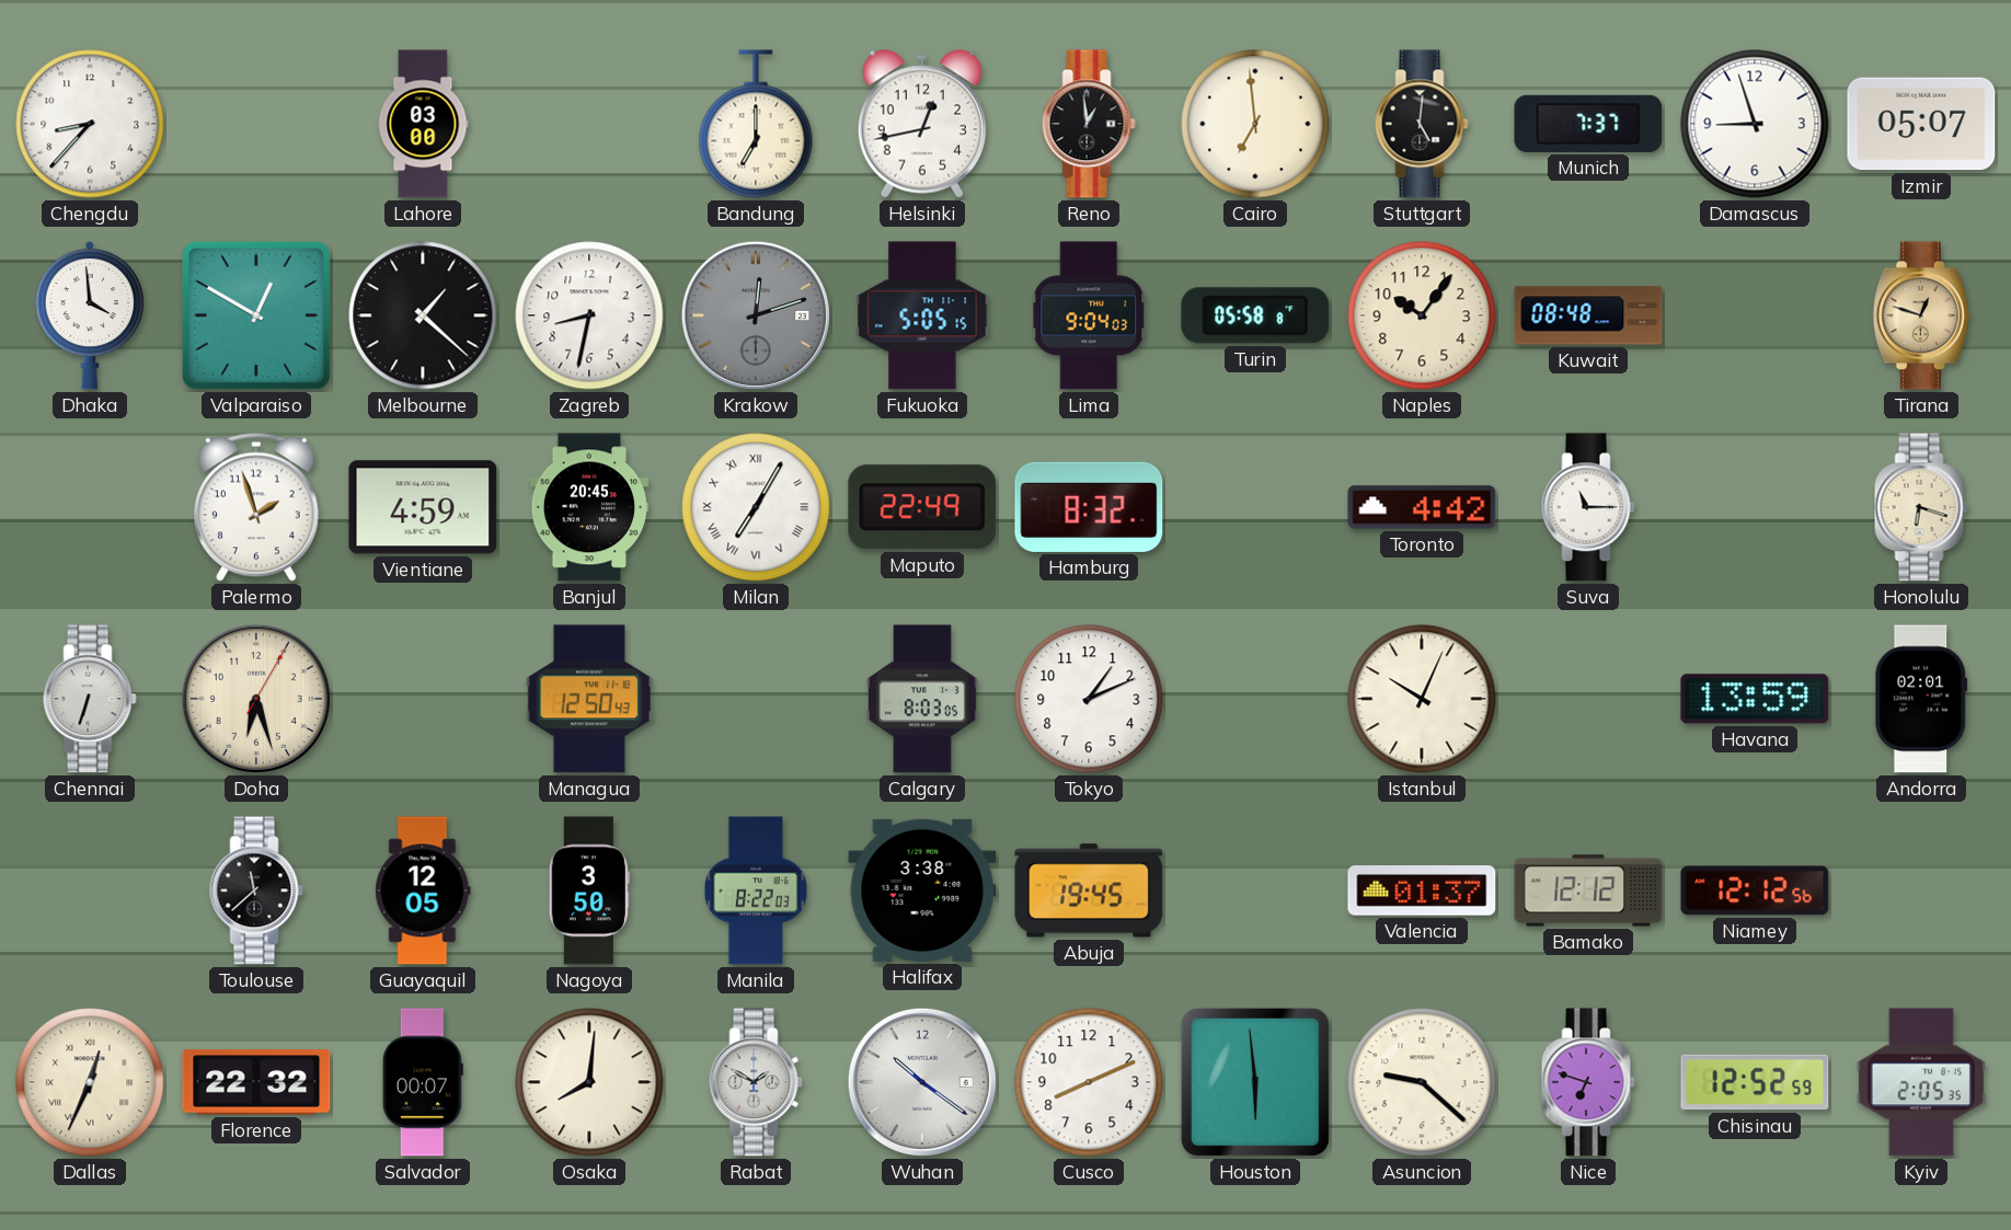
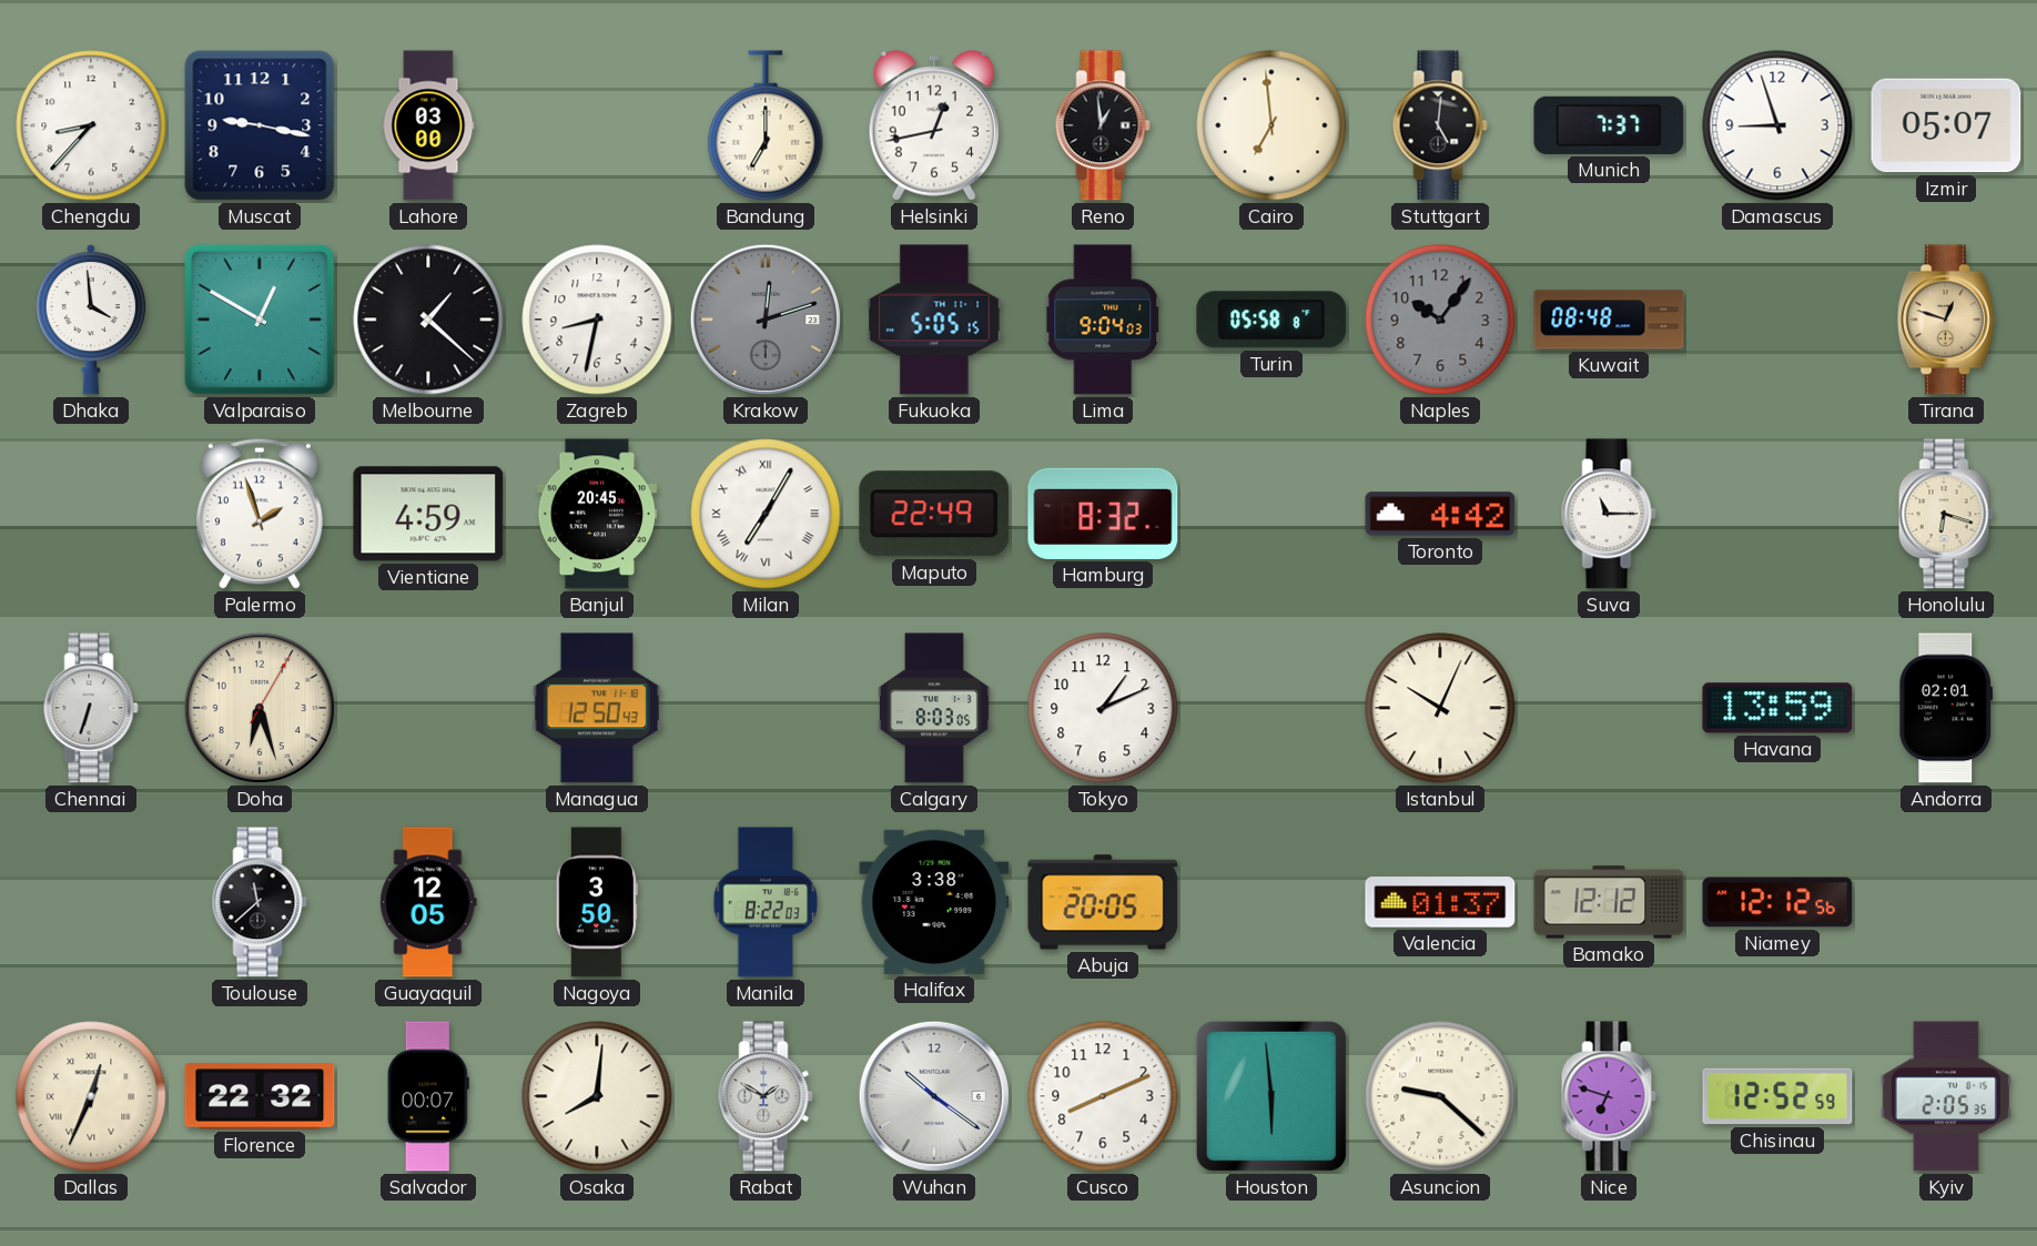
Muscat: none -> 9:17 (260, 125)
Naples dial: cream -> grey (1440, 320)
Abuja: 19:45 -> 20:05 (1103, 902)
